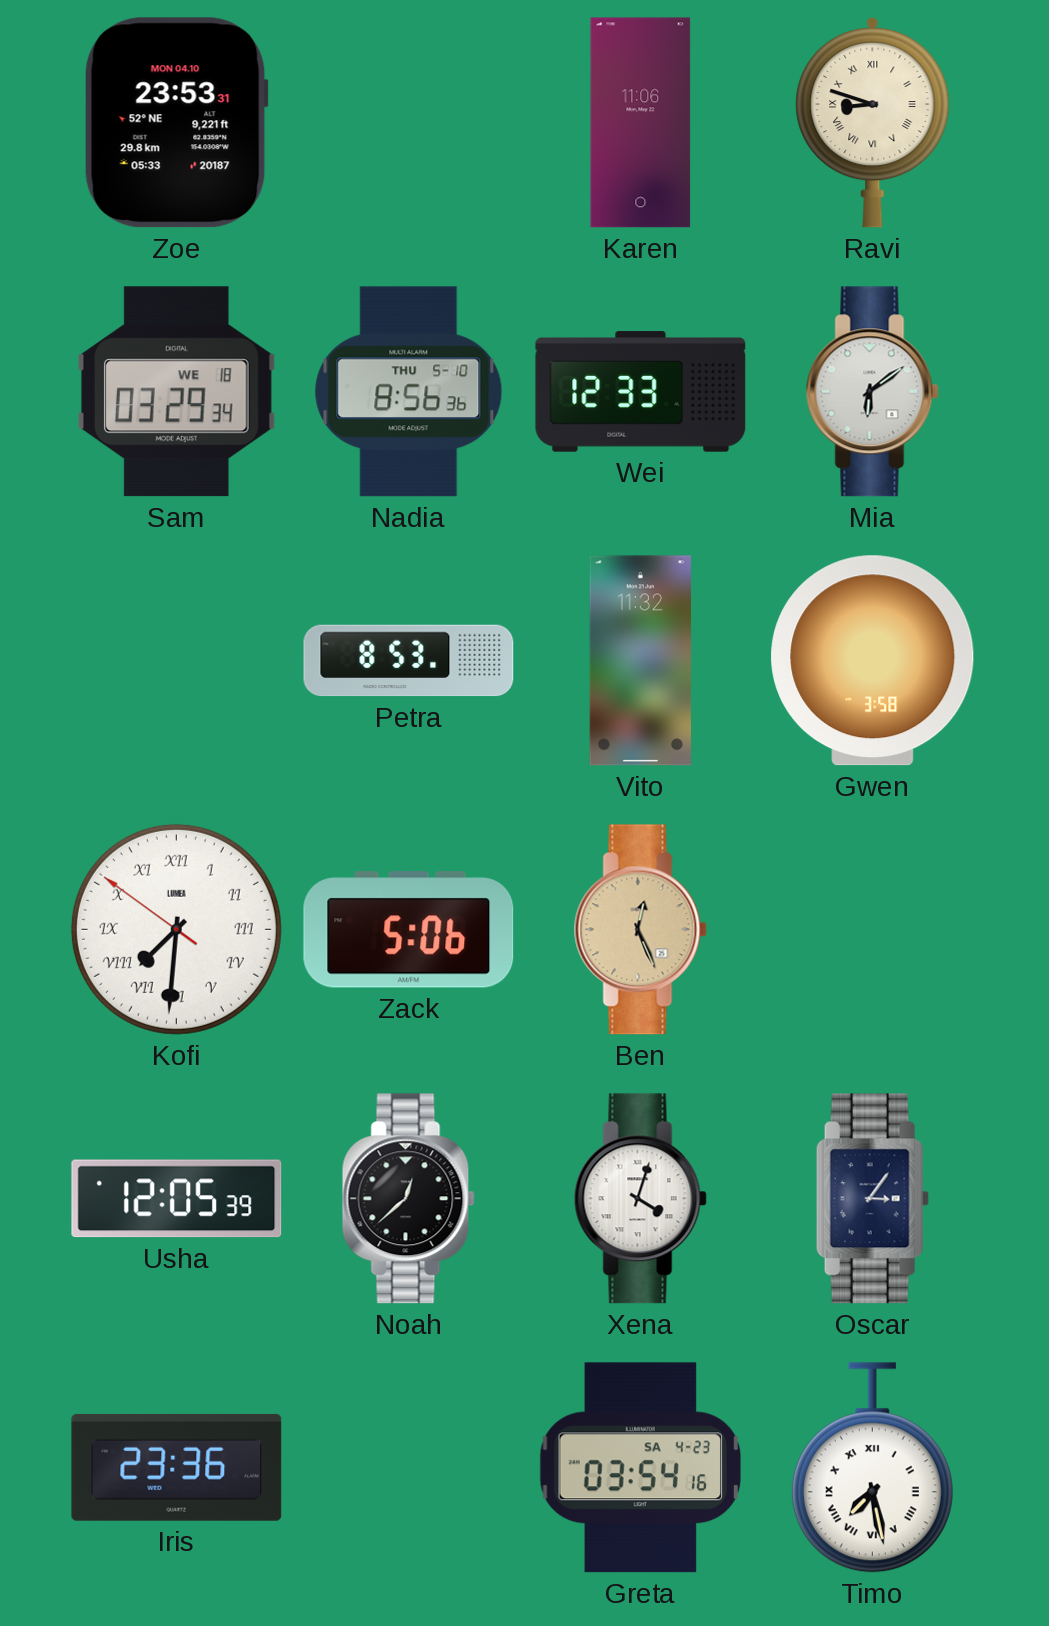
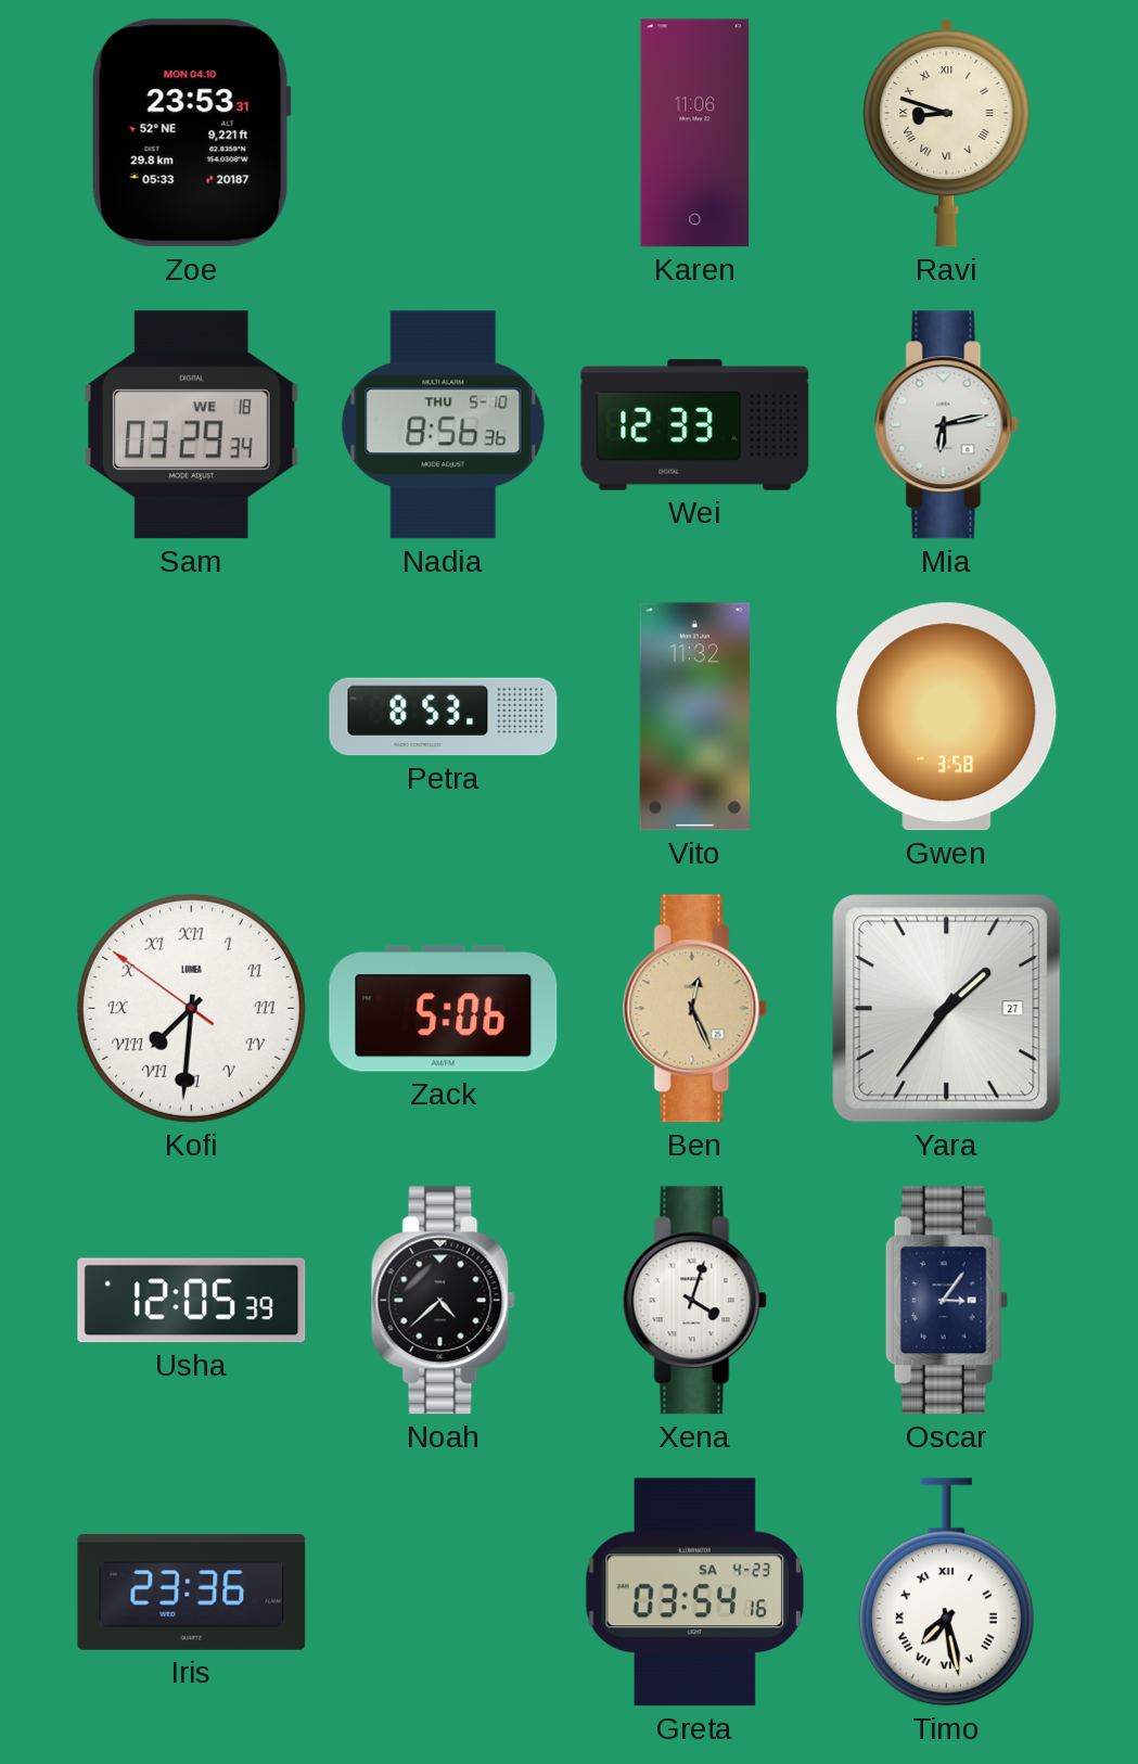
Mia: 6:09 -> 6:13 (946, 425)
Yara: none -> 1:36 (947, 1009)
Noah: 12:38 -> 4:38 (443, 1301)
